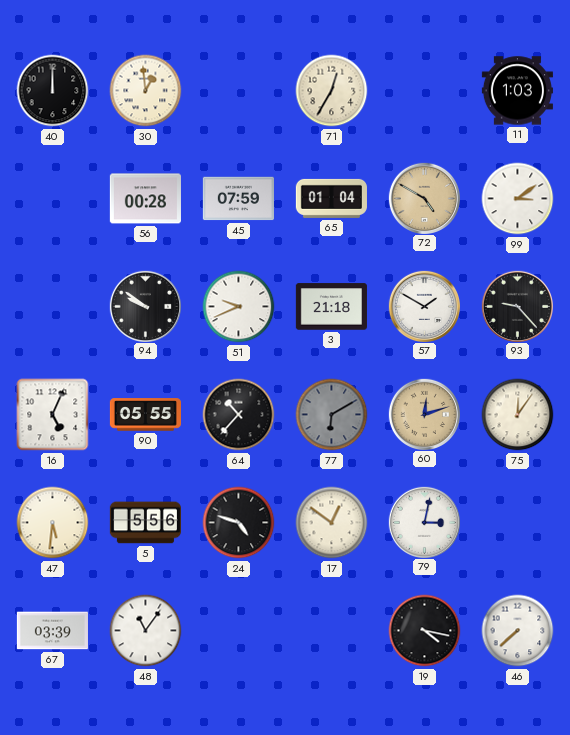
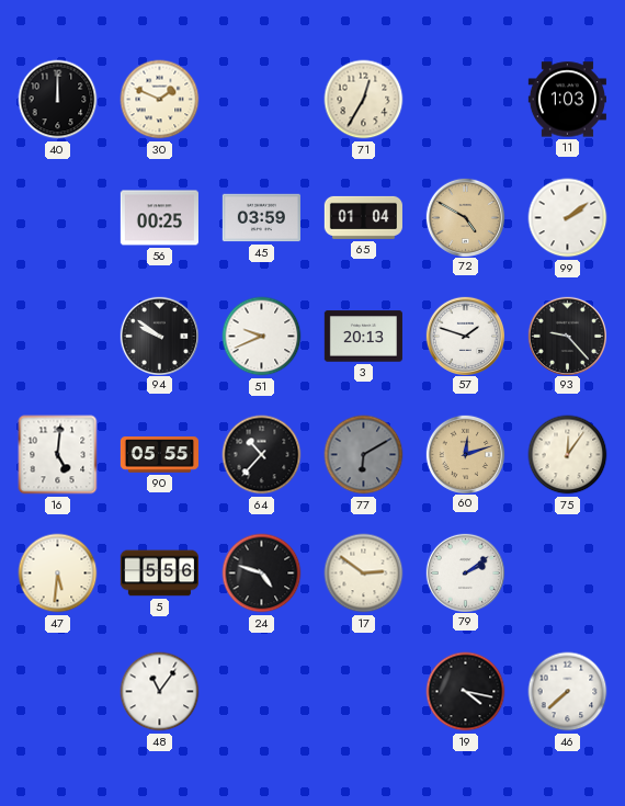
30: 12:59 -> 1:49 (160, 100)
56: 00:28 -> 00:25 (159, 218)
45: 07:59 -> 03:59 (261, 218)
99: 3:09 -> 2:09 (568, 218)
3: 21:18 -> 20:13 (363, 337)
57: 1:50 -> 1:48 (465, 336)
16: 5:04 -> 5:01 (58, 455)
17: 12:51 -> 2:51 (364, 574)
79: 3:02 -> 2:09 (465, 572)
67: 03:39 -> none (52, 631)
